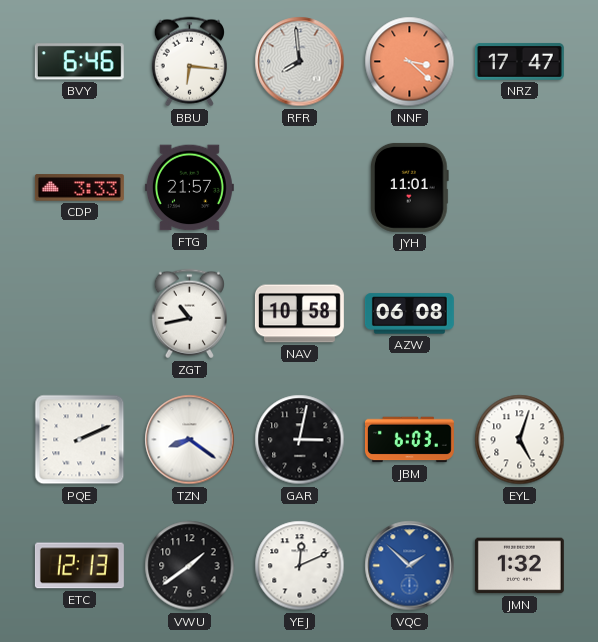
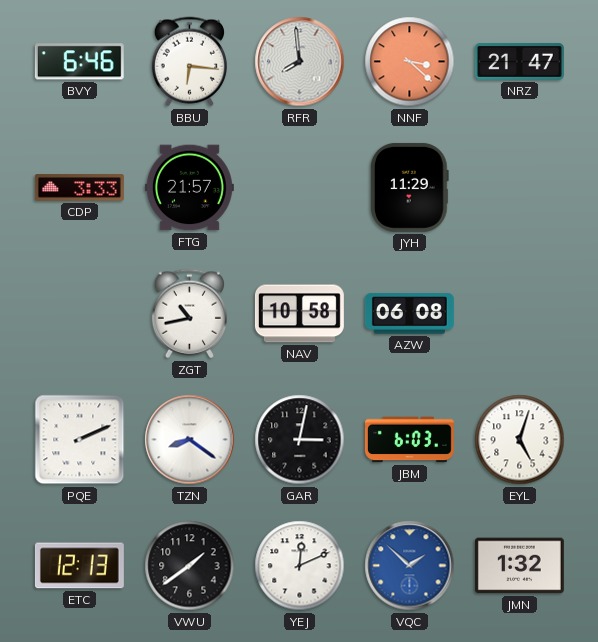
NRZ: 17:47 -> 21:47 (519, 61)
JYH: 11:01 -> 11:29 (409, 187)
